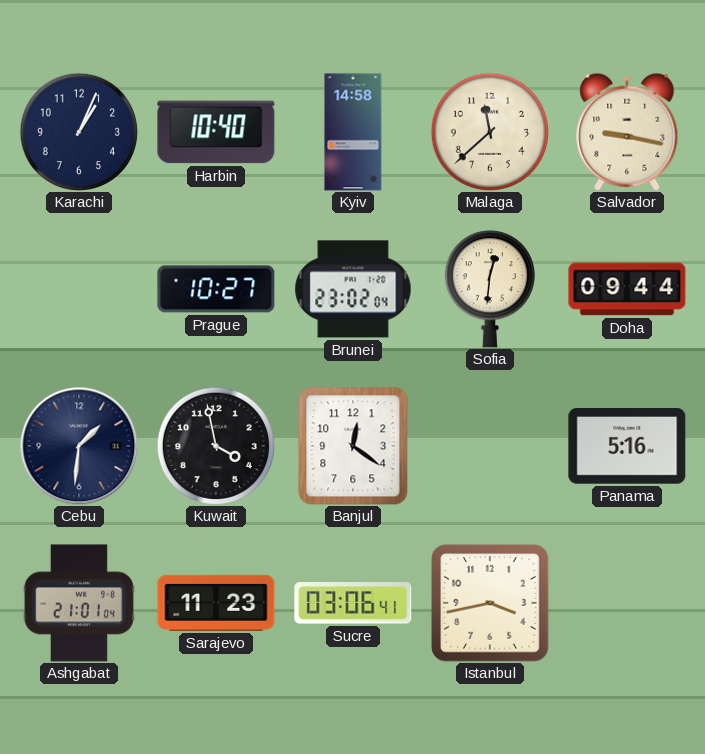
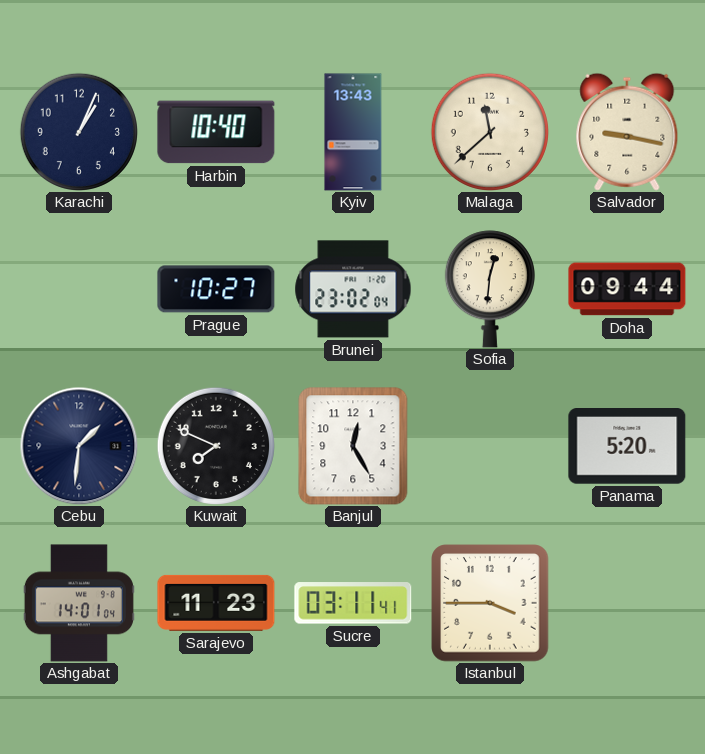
Kyiv: 14:58 -> 13:43 (353, 132)
Kuwait: 3:58 -> 7:49 (216, 446)
Banjul: 12:21 -> 12:25 (353, 446)
Panama: 5:16 -> 5:20 (627, 446)
Ashgabat: 21:01 -> 14:01 (79, 603)
Sucre: 03:06 -> 03:11 (353, 603)
Istanbul: 3:43 -> 3:45 (490, 603)
